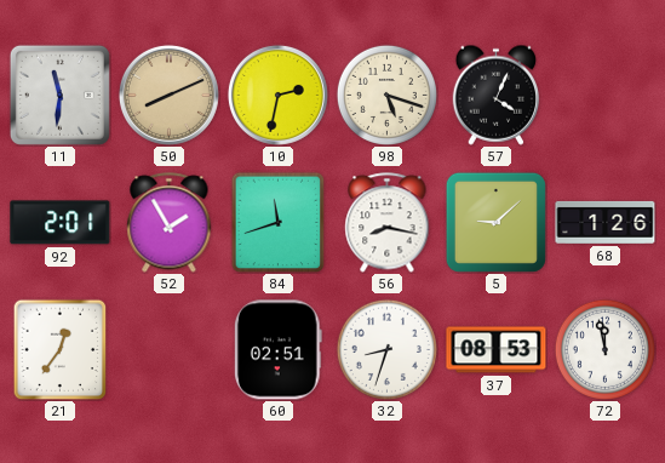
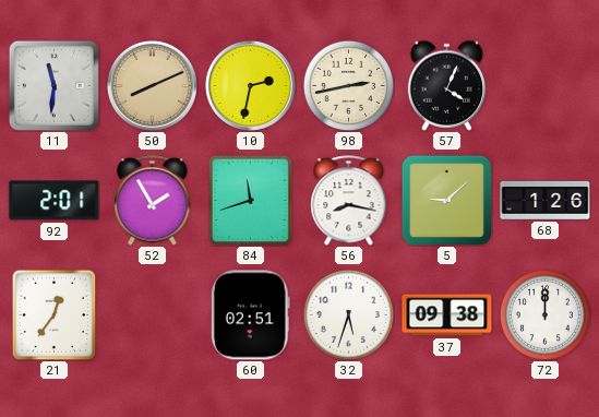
98: 5:18 -> 2:43 (348, 85)
32: 8:33 -> 5:33 (348, 314)
37: 08:53 -> 09:38 (447, 315)
72: 11:58 -> 12:00 (544, 314)
